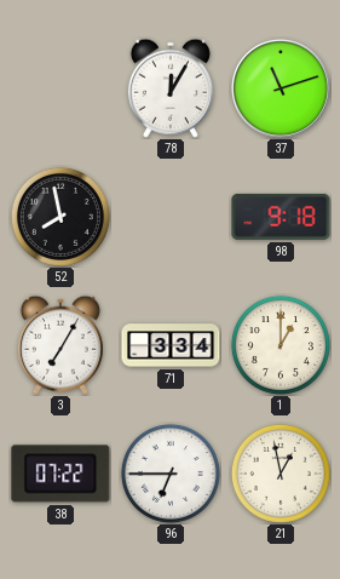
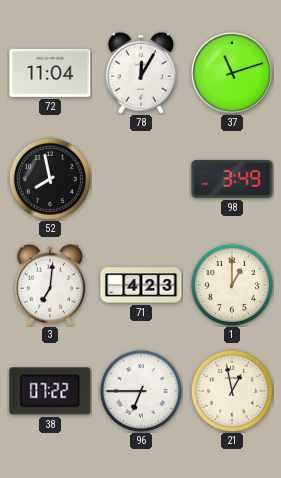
72: none -> 11:04 (50, 73)
98: 9:18 -> 3:49 (232, 179)
3: 7:05 -> 7:01 (50, 285)
71: 3:34 -> 4:23 (141, 285)
